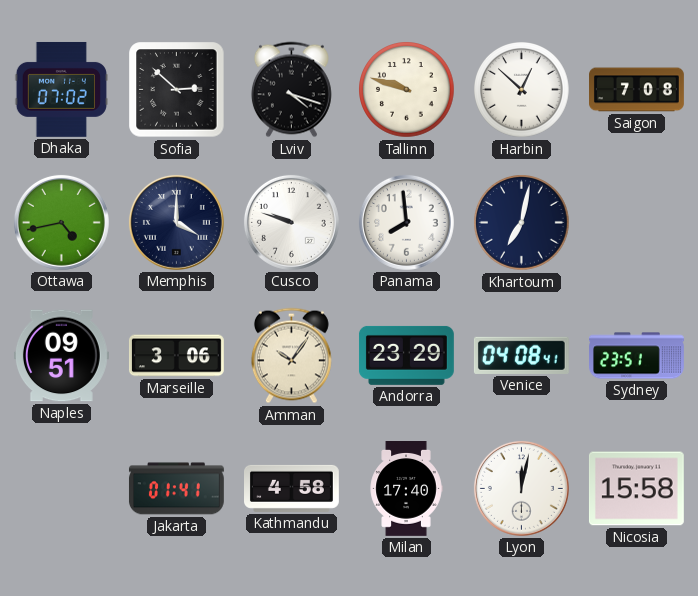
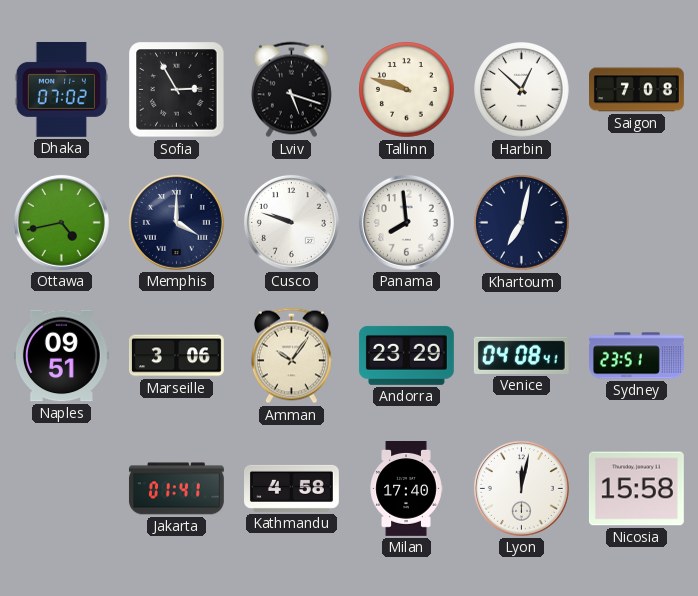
Sofia: 2:52 -> 2:55 (177, 90)
Lviv: 4:18 -> 5:18 (291, 90)
